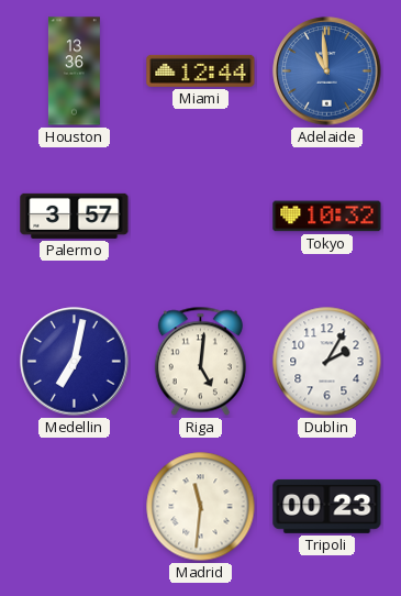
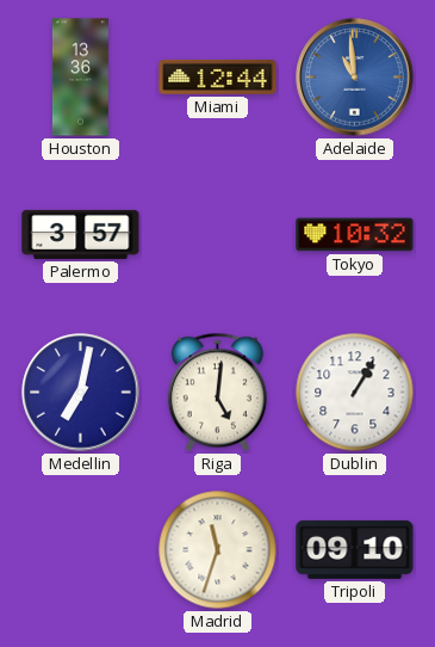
Dublin: 2:05 -> 1:05 (355, 393)
Madrid: 11:31 -> 11:33 (218, 550)
Tripoli: 00:23 -> 09:10 (355, 549)
